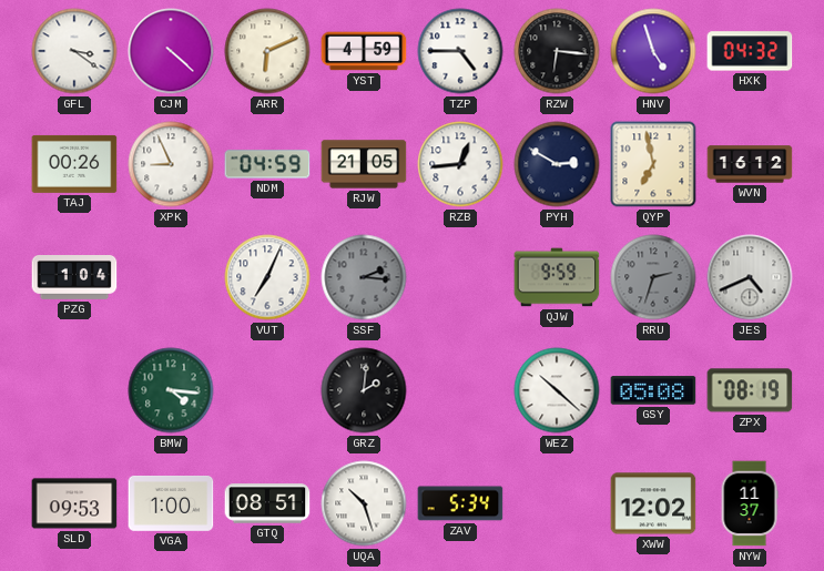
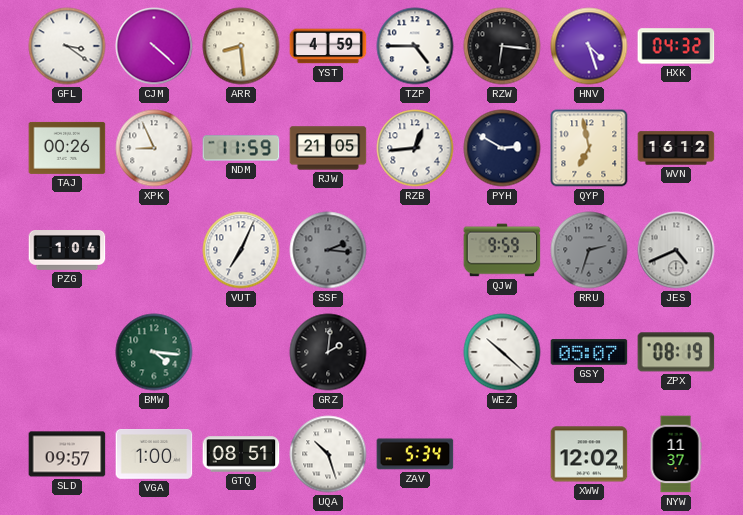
ARR: 6:11 -> 8:29 (241, 46)
HNV: 4:57 -> 4:27 (589, 46)
NDM: 04:59 -> 11:59 (241, 148)
GSY: 05:08 -> 05:07 (589, 352)
SLD: 09:53 -> 09:57 (67, 454)
